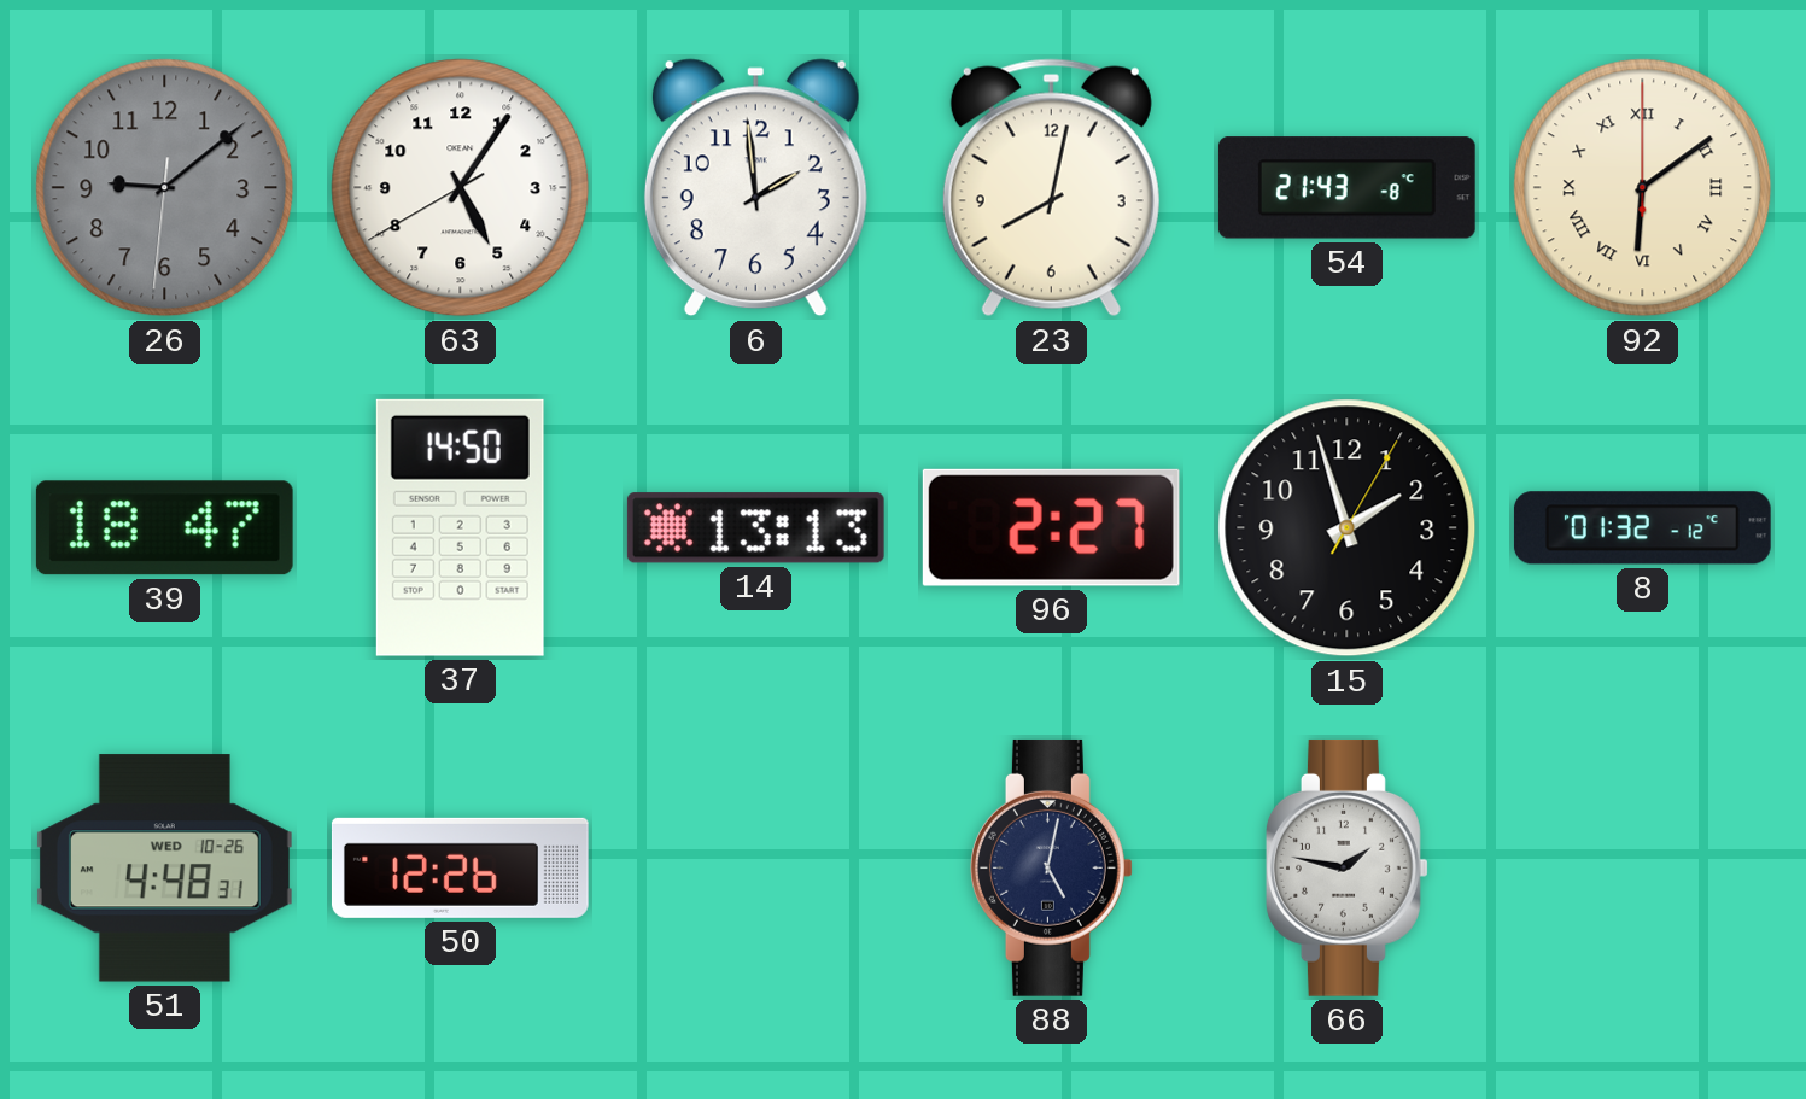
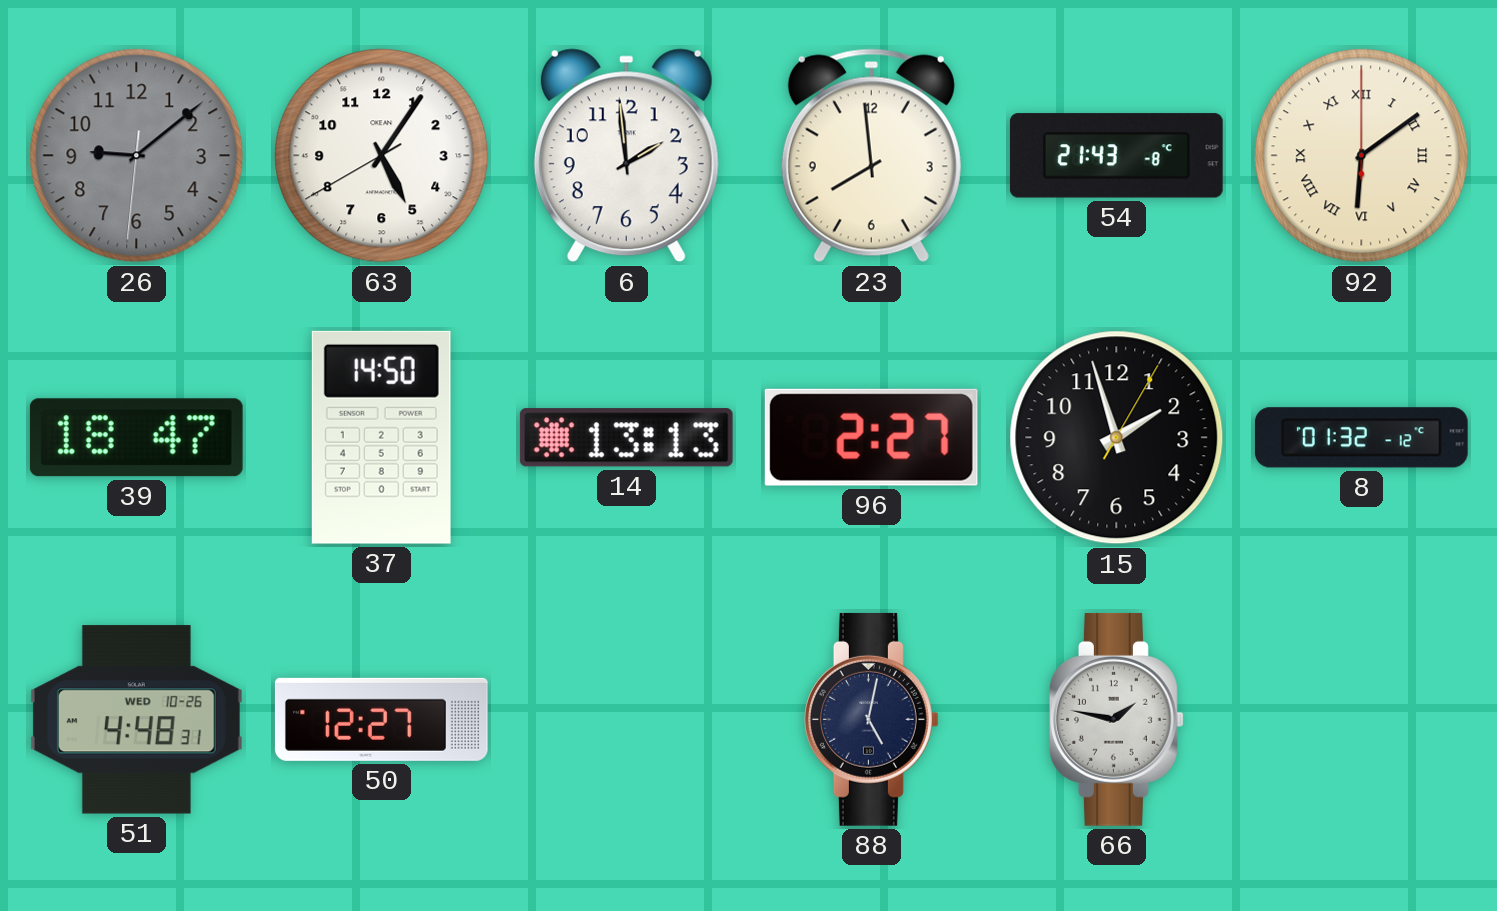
23: 8:02 -> 7:59 (871, 156)
50: 12:26 -> 12:27 (381, 719)
